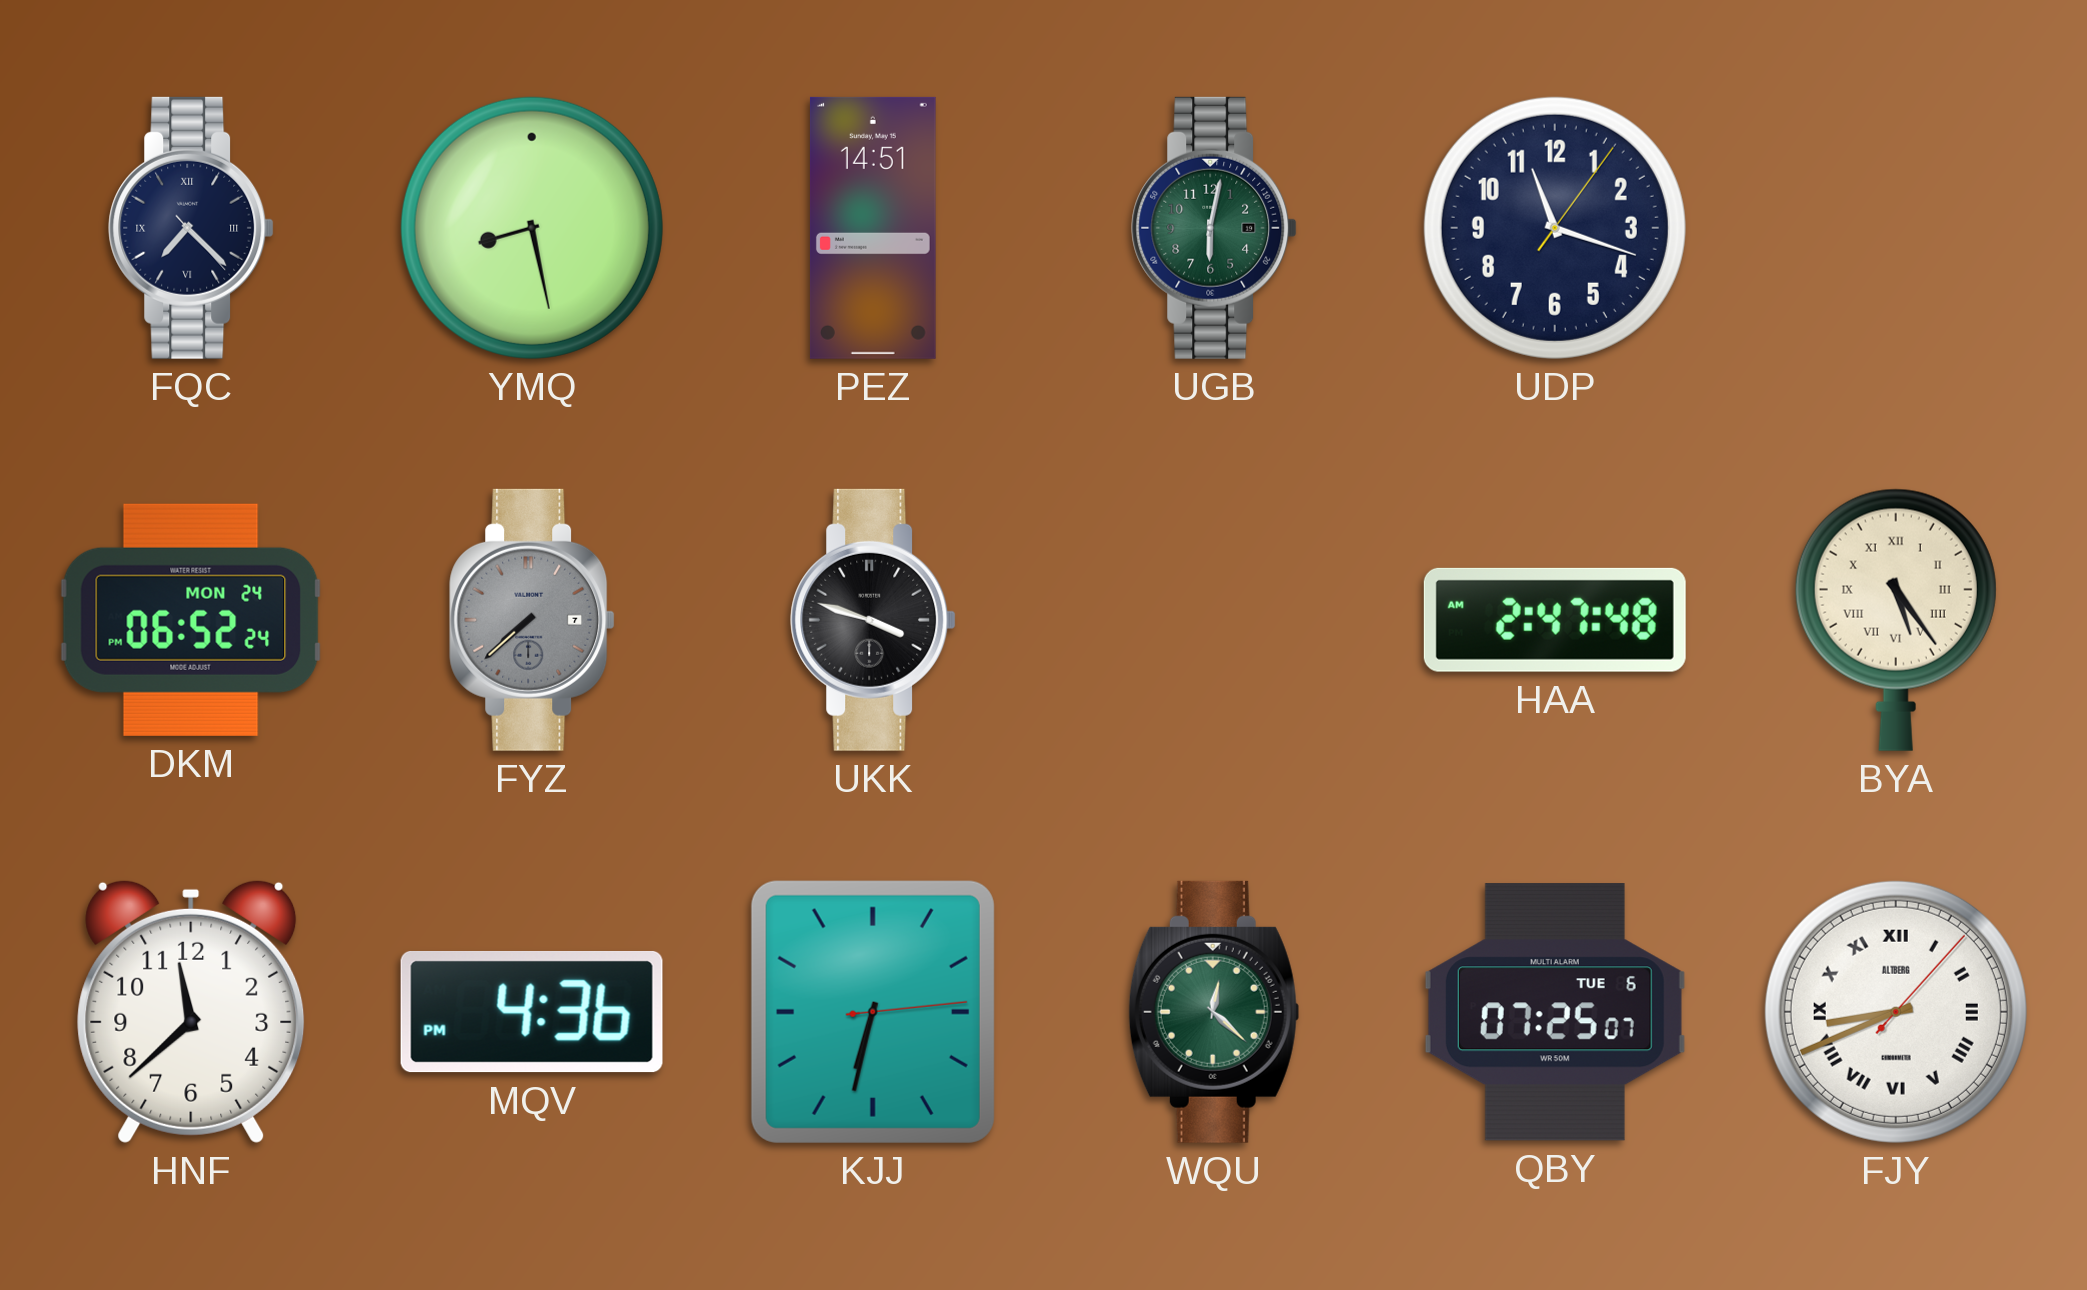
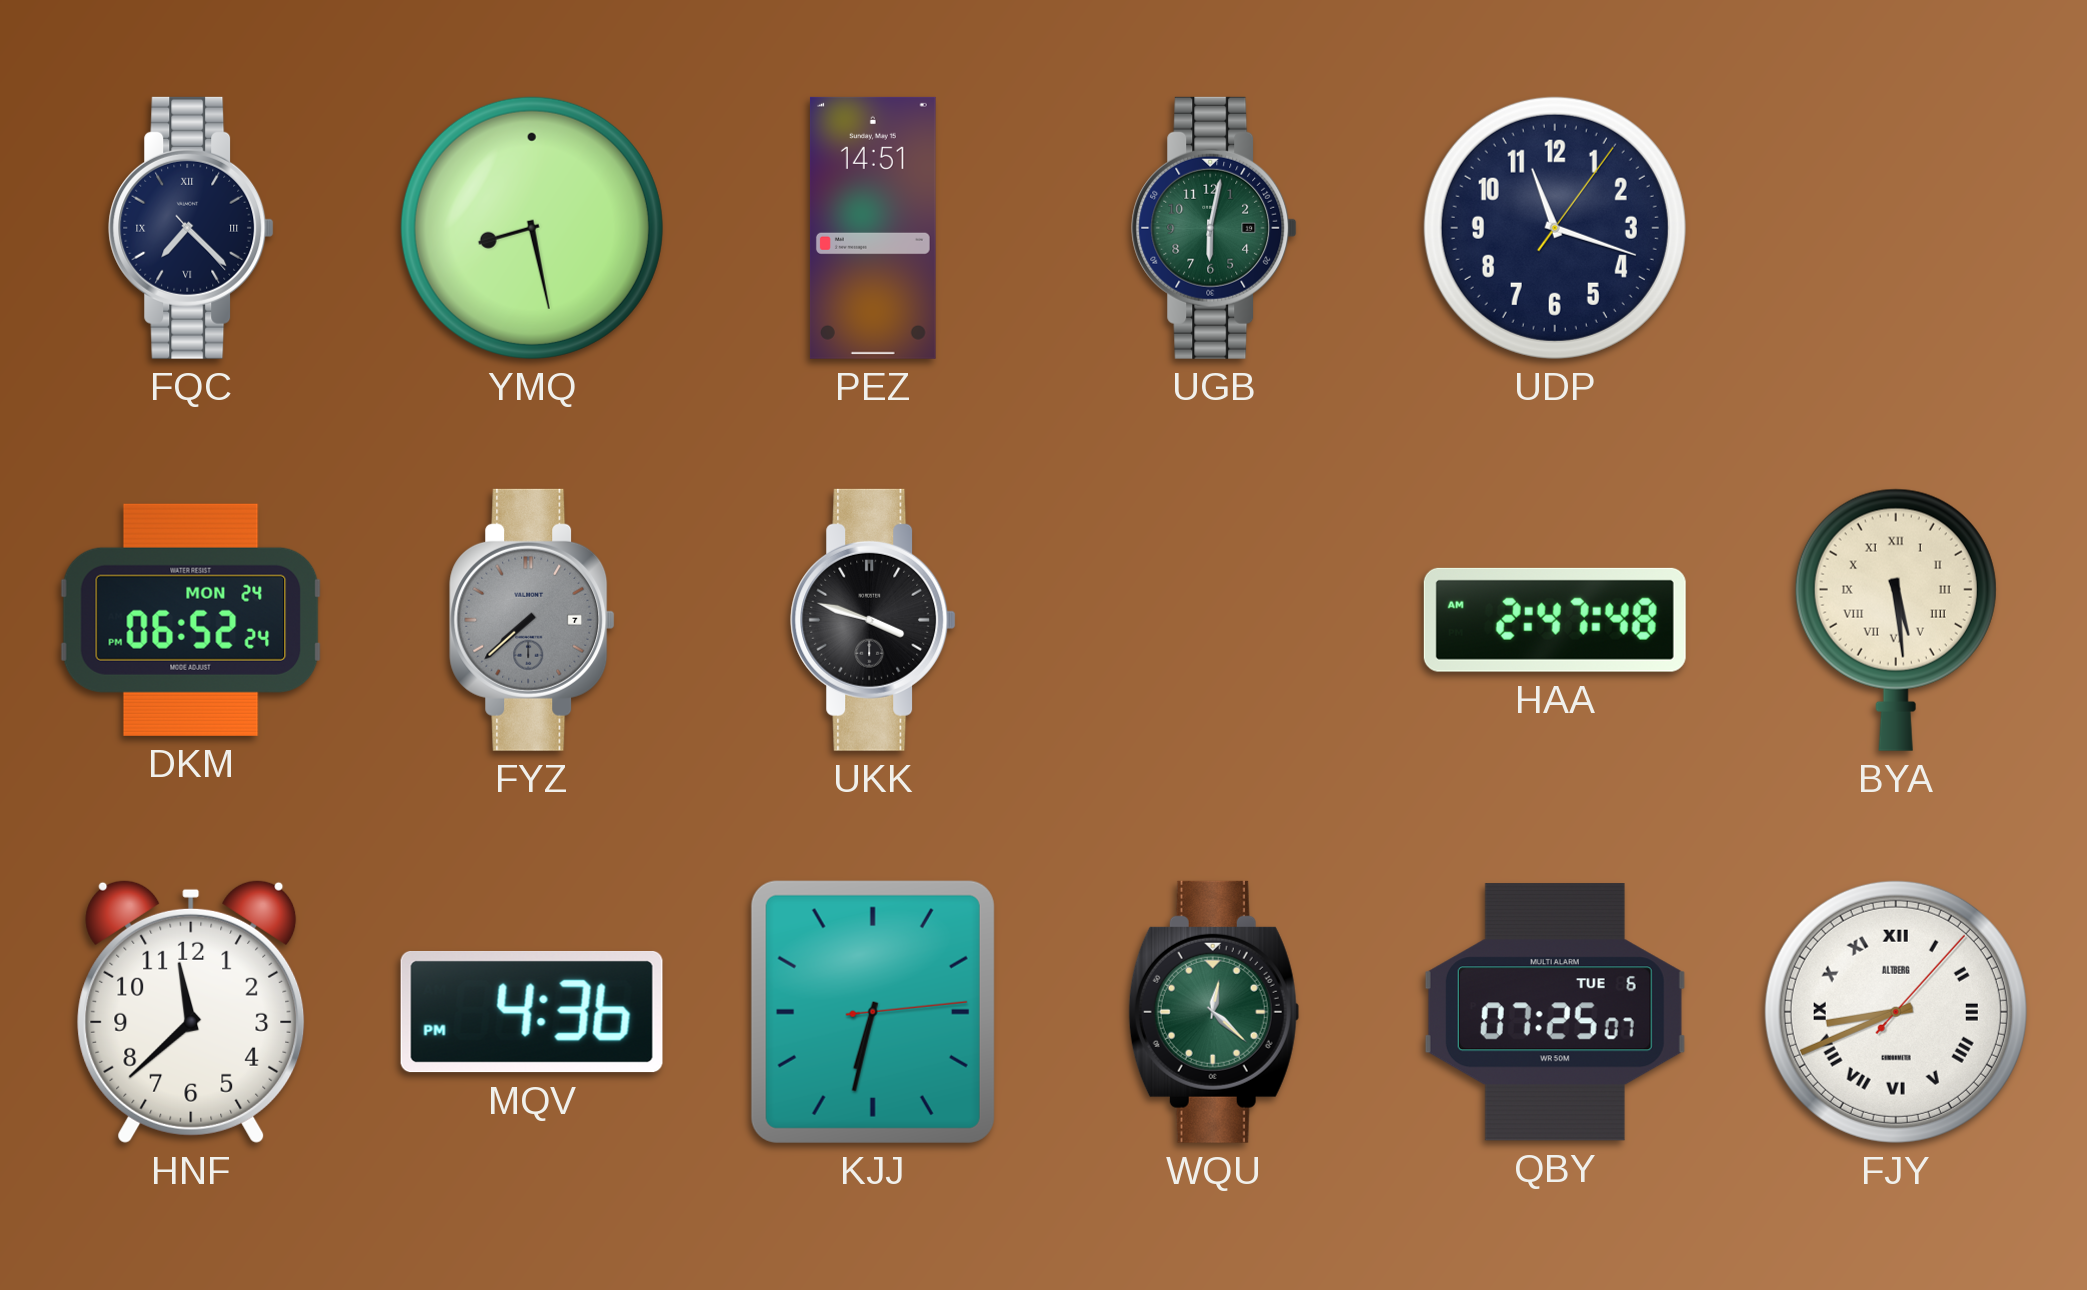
BYA: 5:24 -> 5:29 (1896, 620)
